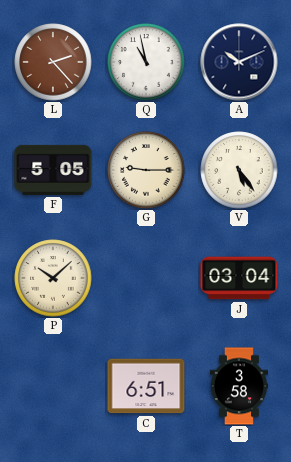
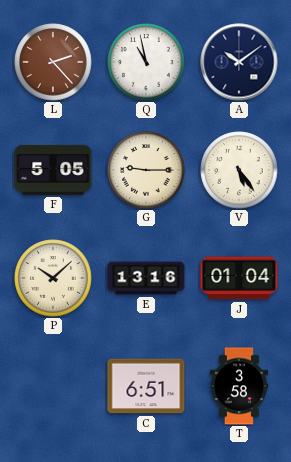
A: 10:11 -> 10:09 (239, 62)
E: none -> 13:16 (146, 278)
J: 03:04 -> 01:04 (239, 278)
